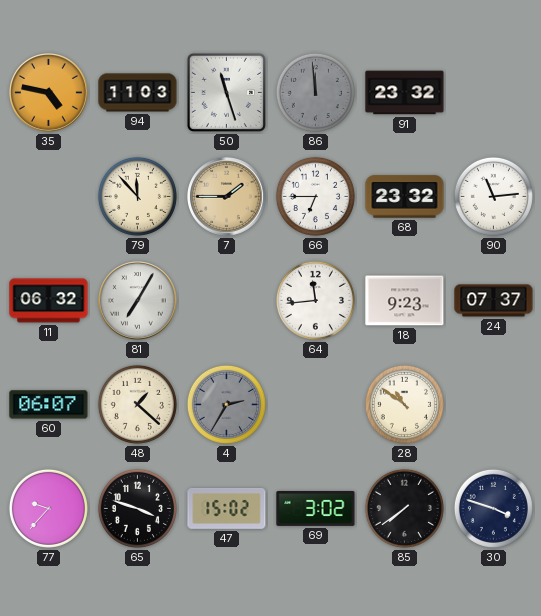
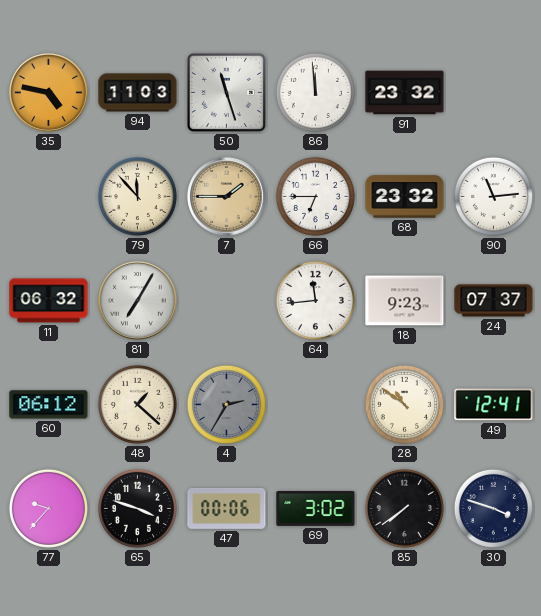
86 dial: grey -> white (315, 92)
60: 06:07 -> 06:12 (49, 405)
49: none -> 12:41 (494, 405)
47: 15:02 -> 00:06 (227, 509)
